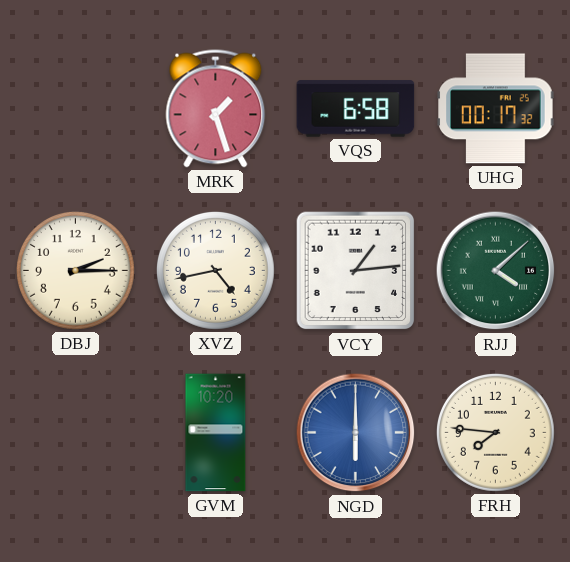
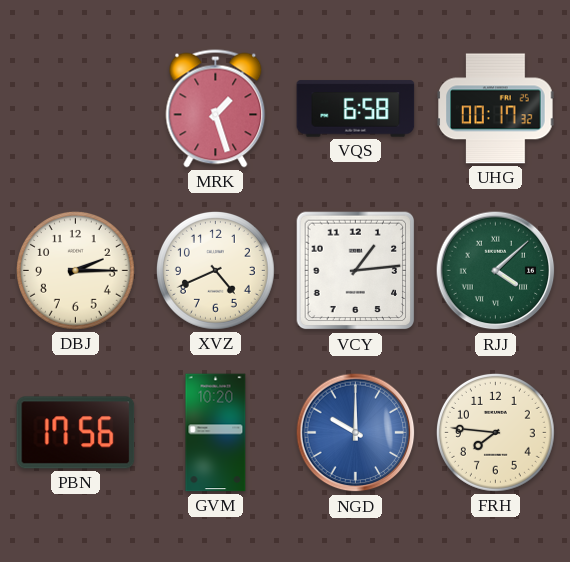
XVZ: 4:43 -> 4:41 (215, 270)
PBN: none -> 17:56 (76, 433)
NGD: 6:00 -> 10:00 (356, 433)
